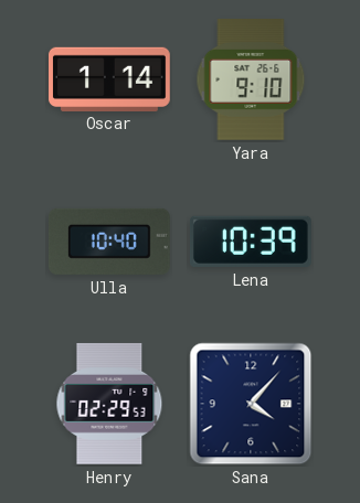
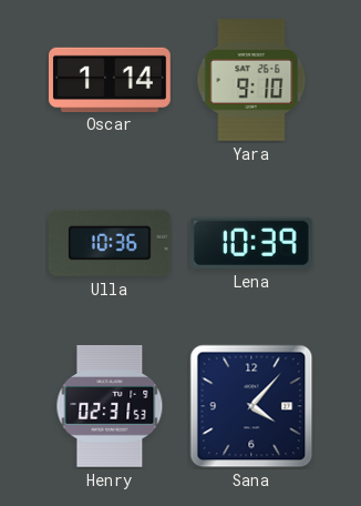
Ulla: 10:40 -> 10:36 (110, 243)
Henry: 02:29 -> 02:31 (110, 407)
